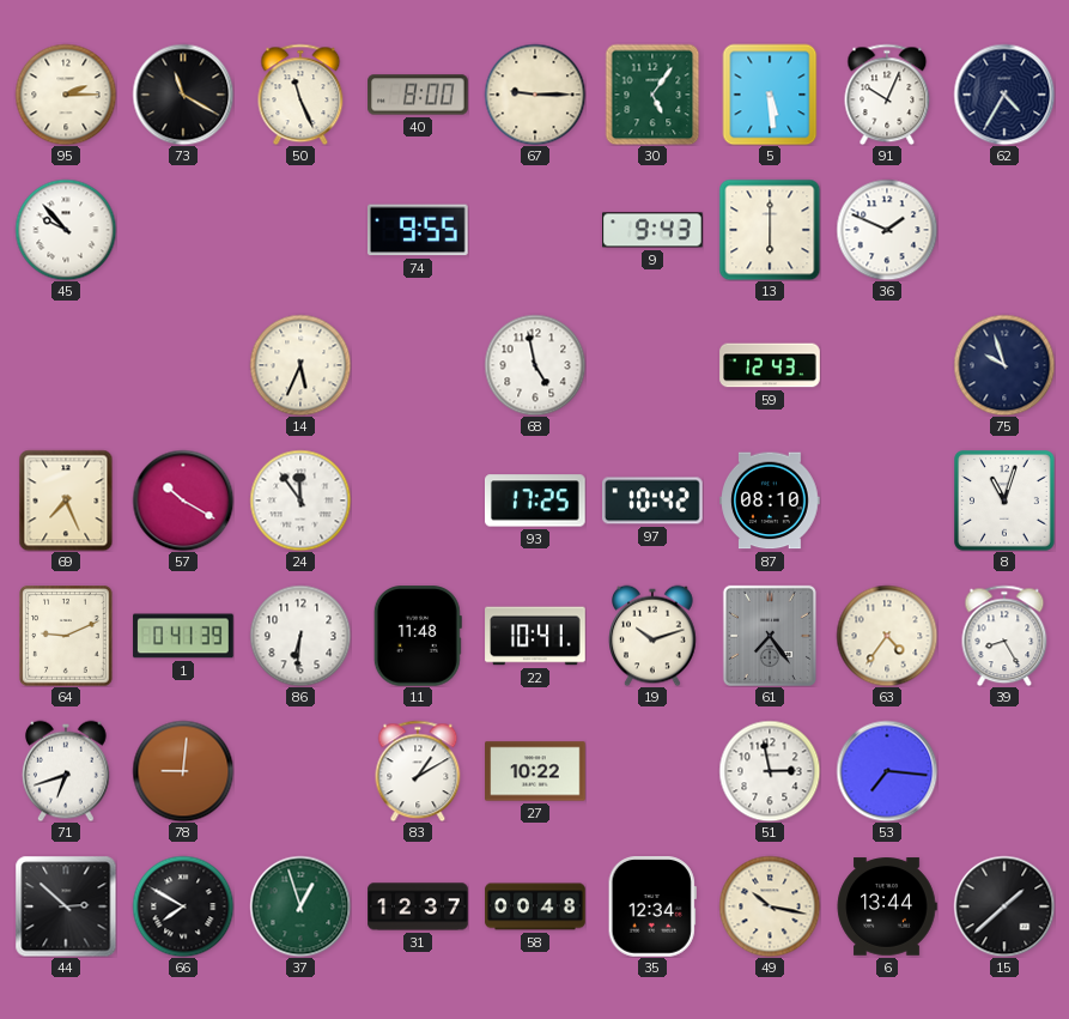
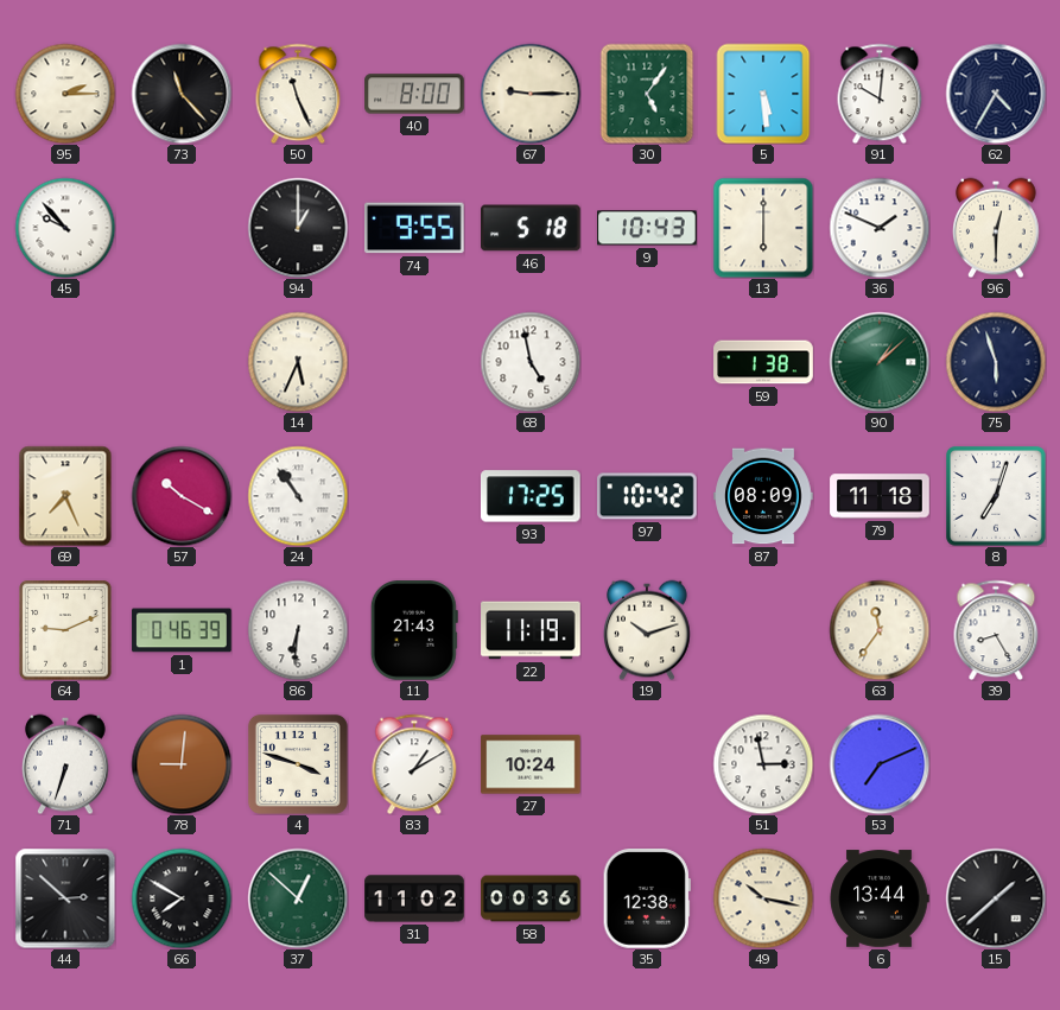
73: 11:20 -> 11:23 (182, 94)
91: 10:04 -> 10:01 (880, 94)
94: none -> 1:00 (298, 228)
46: none -> 5:18 (532, 228)
9: 9:43 -> 10:43 (647, 228)
96: none -> 12:30 (997, 228)
59: 12:43 -> 1:38 (763, 362)
90: none -> 1:08 (880, 362)
75: 9:57 -> 5:57 (996, 362)
24: 11:54 -> 10:54 (298, 496)
87: 08:10 -> 08:09 (763, 496)
79: none -> 11:18 (880, 496)
8: 11:03 -> 7:03 (996, 496)
1: 0:41 -> 0:46 (182, 630)
11: 11:48 -> 21:43 (414, 630)
22: 10:41 -> 11:19 (531, 630)
61: 7:24 -> none (770, 636)
63: 4:36 -> 11:36 (880, 630)
71: 6:42 -> 6:33 (66, 764)
4: none -> 3:48 (298, 764)
27: 10:22 -> 10:24 (531, 764)
53: 7:16 -> 7:11 (880, 764)
37: 12:57 -> 12:52 (298, 898)
31: 12:37 -> 11:02 (414, 898)
58: 00:48 -> 00:36 (531, 898)
35: 12:34 -> 12:38 (647, 900)
